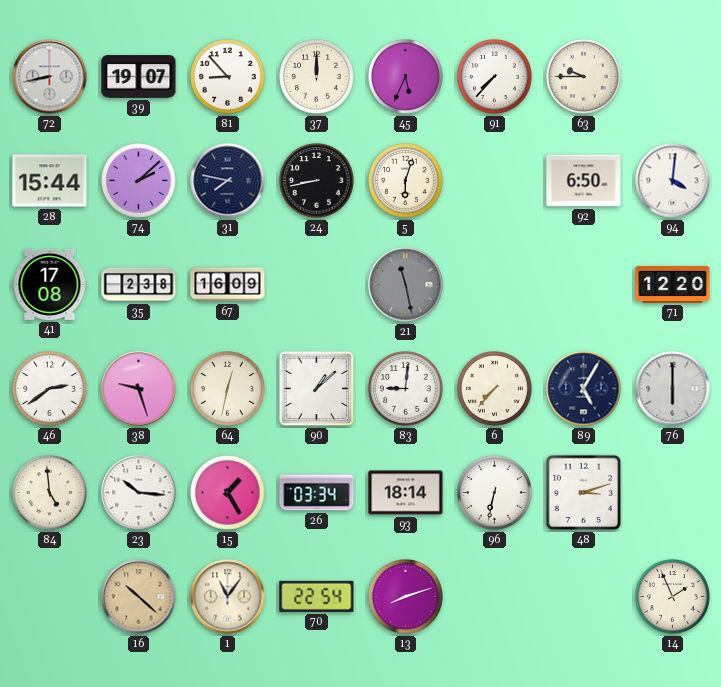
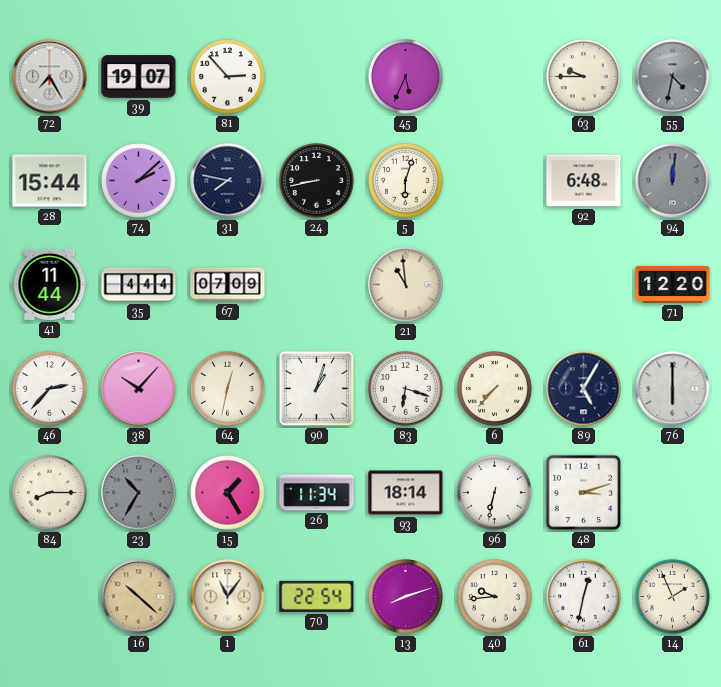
72: 8:43 -> 7:25 (50, 77)
81: 8:53 -> 2:53 (228, 77)
37: 12:00 -> none (317, 77)
91: 7:37 -> none (495, 77)
55: none -> 4:32 (673, 77)
92: 6:50 -> 6:48 (584, 181)
94: 4:01 -> 12:01 (673, 181)
94 dial: white -> grey (673, 181)
41: 17:08 -> 11:44 (50, 284)
35: 2:38 -> 4:44 (139, 285)
67: 16:09 -> 07:09 (228, 285)
21: 11:28 -> 10:59 (406, 285)
21 dial: grey -> cream (406, 285)
46: 2:39 -> 2:37 (50, 389)
38: 9:27 -> 10:07 (139, 389)
90: 1:08 -> 1:03 (317, 389)
83: 9:01 -> 6:18 (406, 389)
84: 4:59 -> 8:15 (50, 493)
23: 10:16 -> 10:35 (139, 493)
23 dial: white -> grey (139, 493)
26: 03:34 -> 11:34 (317, 493)
40: none -> 9:44 (495, 597)
61: none -> 12:32 (584, 597)
